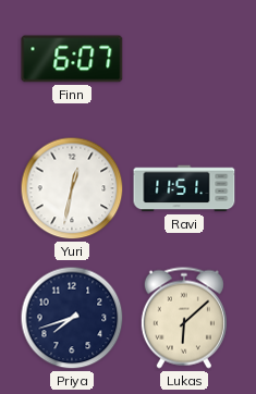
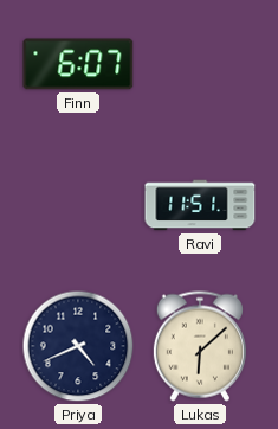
Yuri: 12:32 -> none (72, 188)
Priya: 7:42 -> 4:41 (78, 346)
